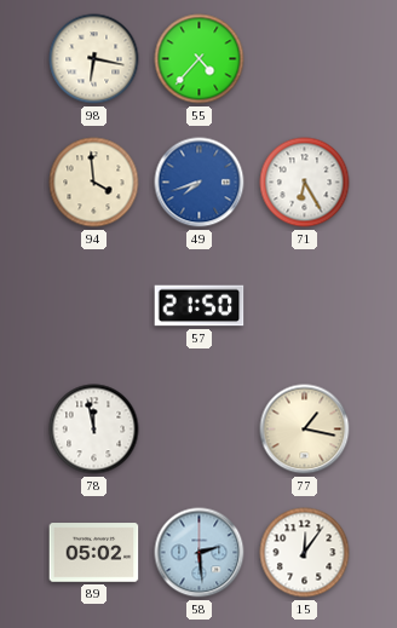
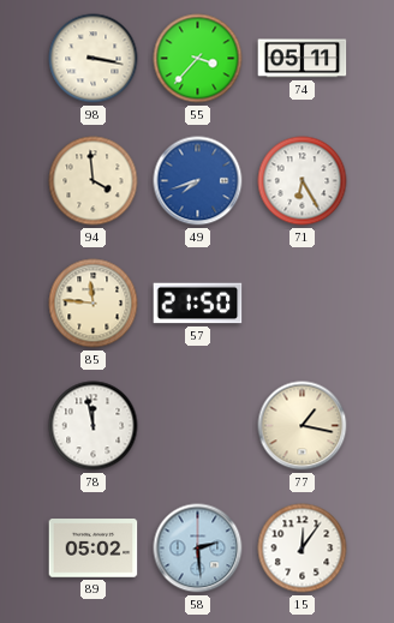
98: 6:17 -> 3:17 (94, 59)
55: 4:37 -> 3:37 (198, 59)
74: none -> 05:11 (303, 59)
85: none -> 11:46 (94, 304)
